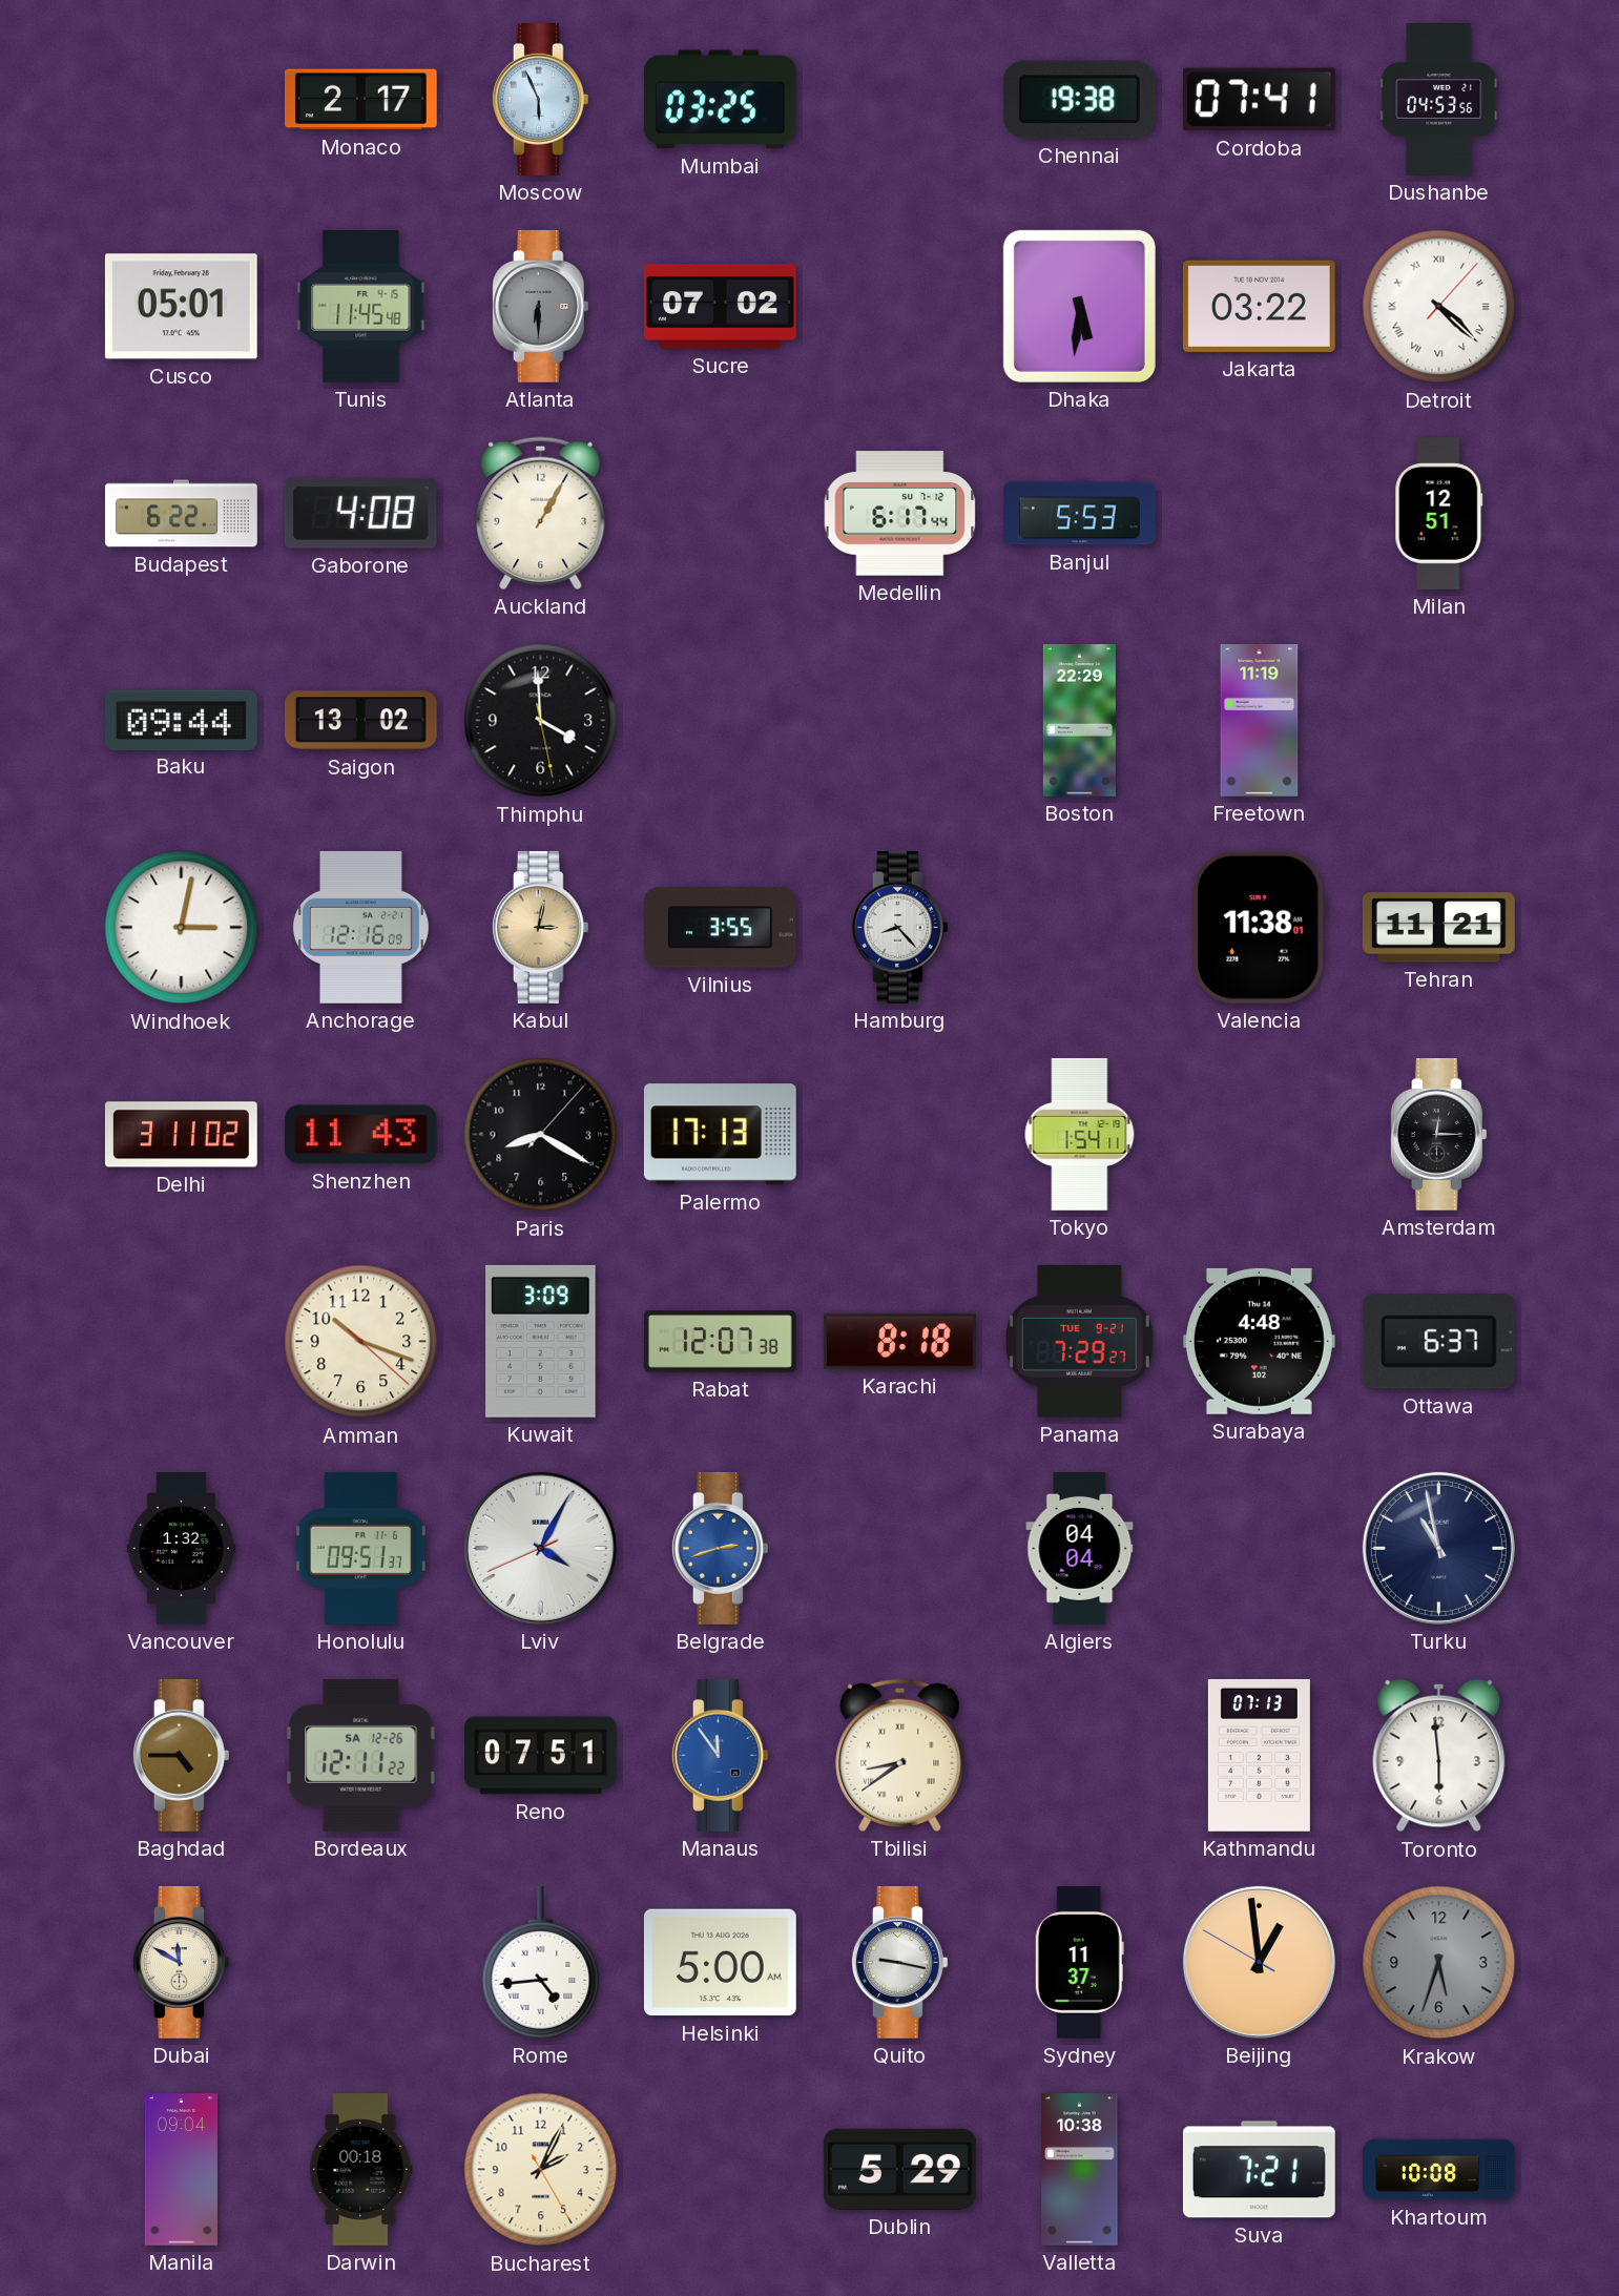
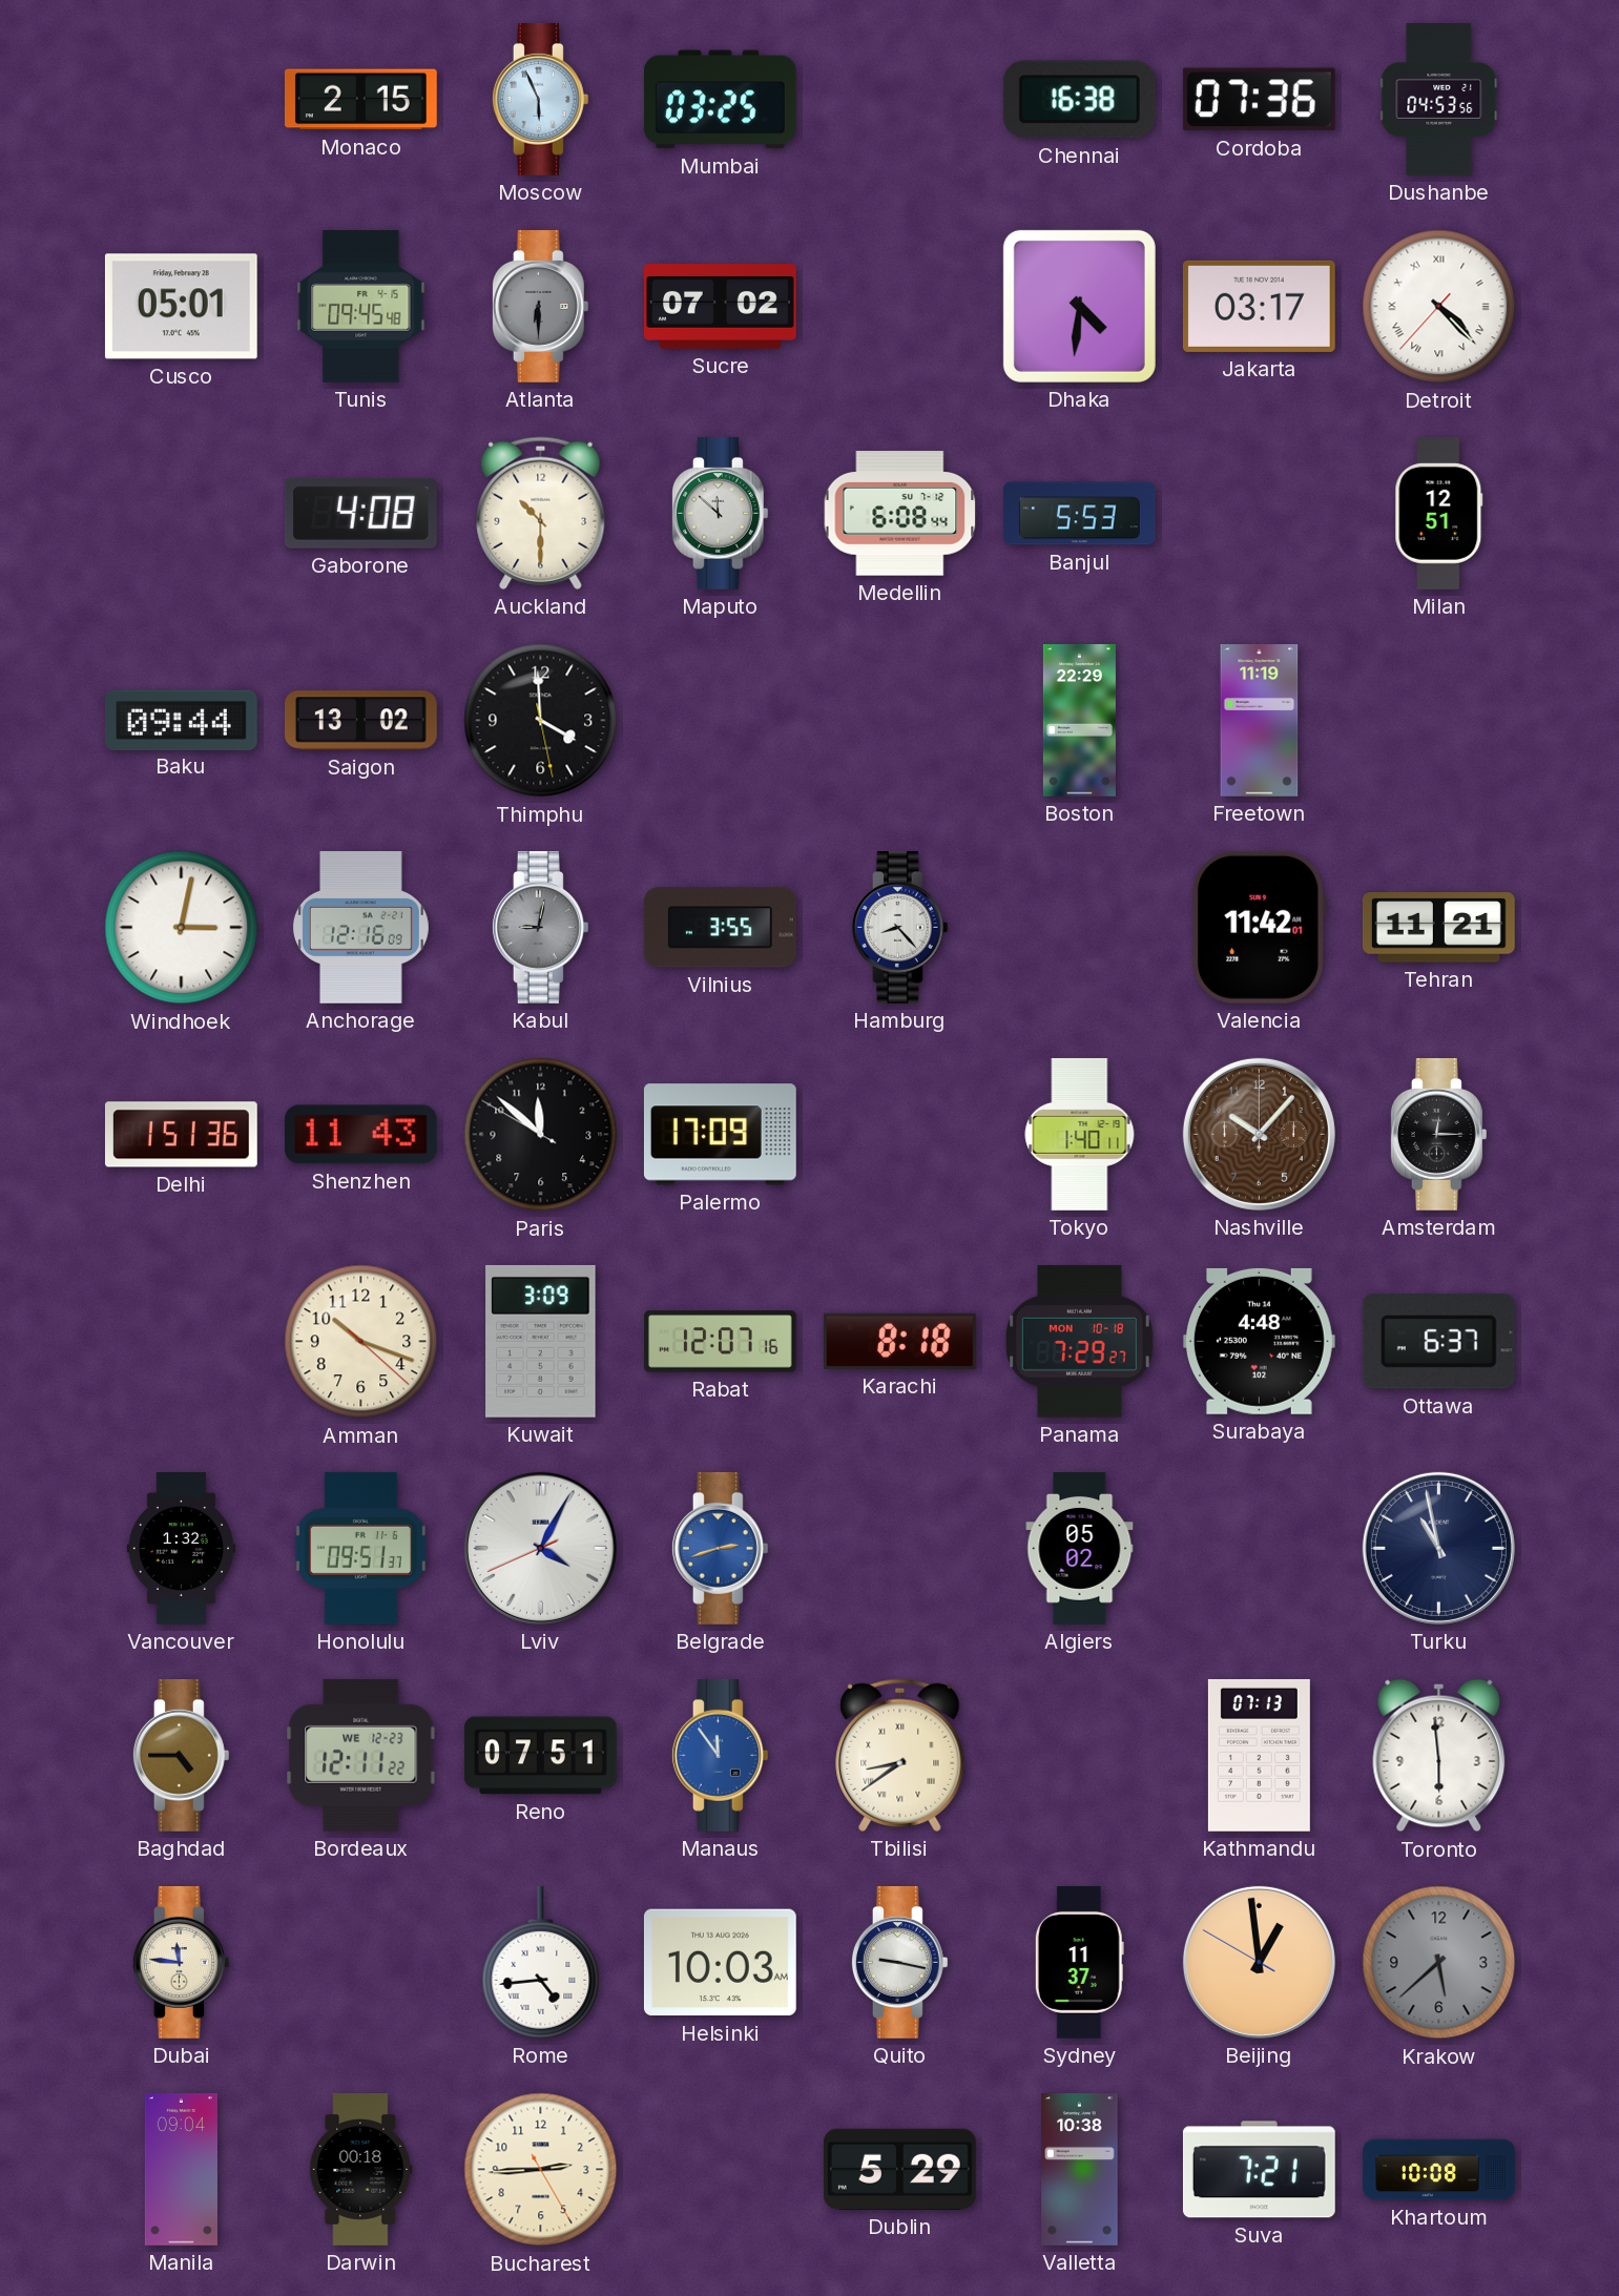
Monaco: 2:17 -> 2:15 (360, 100)
Chennai: 19:38 -> 16:38 (1079, 100)
Cordoba: 07:41 -> 07:36 (1259, 100)
Tunis: 11:45 -> 09:45 (361, 306)
Dhaka: 5:31 -> 4:31 (1079, 306)
Jakarta: 03:22 -> 03:17 (1259, 306)
Detroit: 4:22:07 -> 4:22:37 (1439, 307)
Budapest: 6:22 -> none (182, 514)
Auckland: 1:05 -> 10:30 (541, 513)
Maputo: none -> 11:52 (720, 513)
Medellin: 6:17 -> 6:08 (900, 514)
Kabul: 3:02 -> 9:02 (540, 927)
Kabul dial: champagne -> grey (540, 927)
Valencia: 11:38 -> 11:42 (1260, 927)
Delhi: 3:11 -> 1:51 (181, 1135)
Paris: 8:20 -> 11:51 (541, 1135)
Palermo: 17:13 -> 17:09 (720, 1135)
Tokyo: 1:54 -> 1:40 (1080, 1134)
Nashville: none -> 10:07 (1259, 1134)
Rabat: 12:07:38 -> 12:07:16 (721, 1342)
Panama date: TUE 9-21 -> MON 10-18 (1079, 1341)
Algiers: 04:04 -> 05:02 (1080, 1549)
Bordeaux date: SA 12-26 -> WE 12-23 (361, 1755)
Dubai: 11:50 -> 11:46 (181, 1962)
Helsinki: 5:00 -> 10:03 (720, 1963)
Krakow: 5:33 -> 5:38 (1439, 1963)
Bucharest: 2:04 -> 2:44 (541, 2170)
